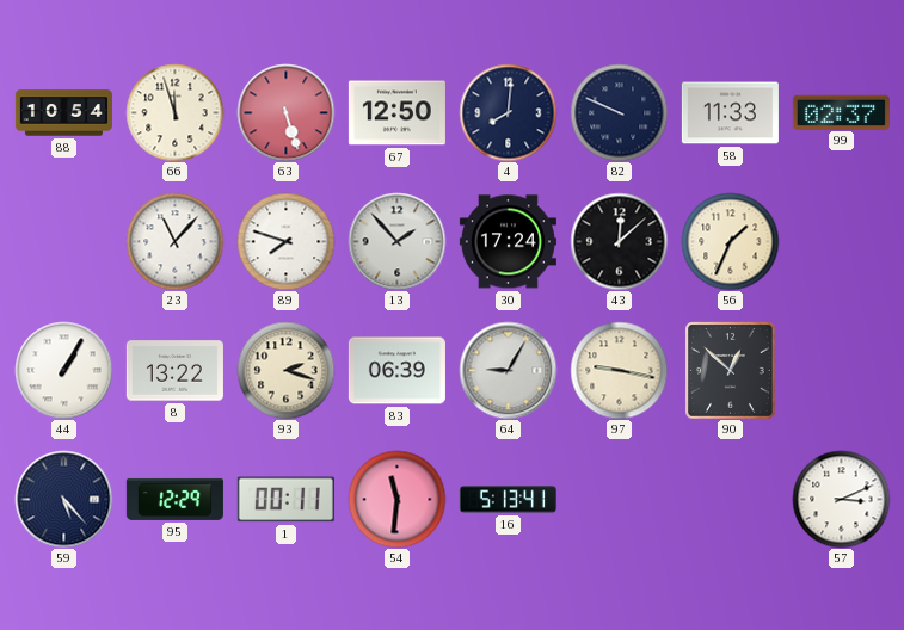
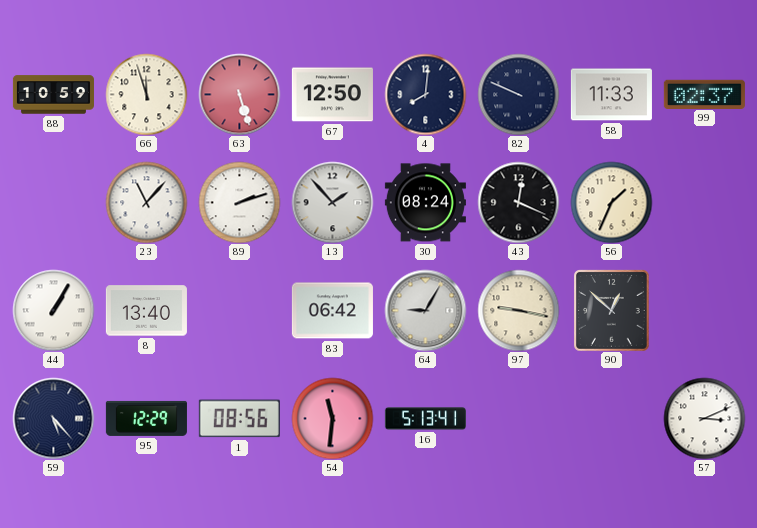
88: 10:54 -> 10:59 (53, 95)
89: 7:48 -> 2:12 (239, 202)
30: 17:24 -> 08:24 (425, 203)
43: 12:08 -> 12:19 (518, 202)
8: 13:22 -> 13:40 (146, 311)
93: 2:18 -> none (285, 370)
83: 06:39 -> 06:42 (332, 311)
1: 00:11 -> 08:56 (239, 419)
